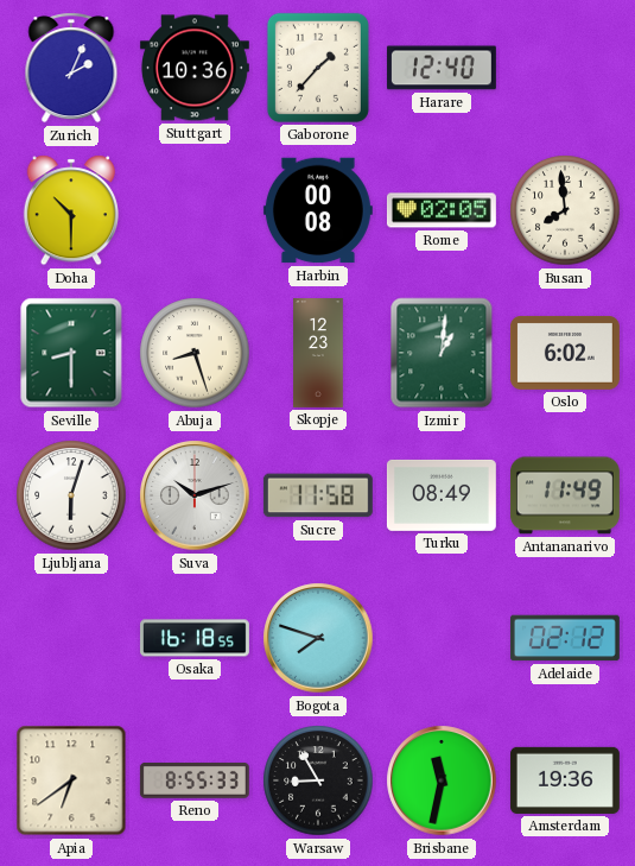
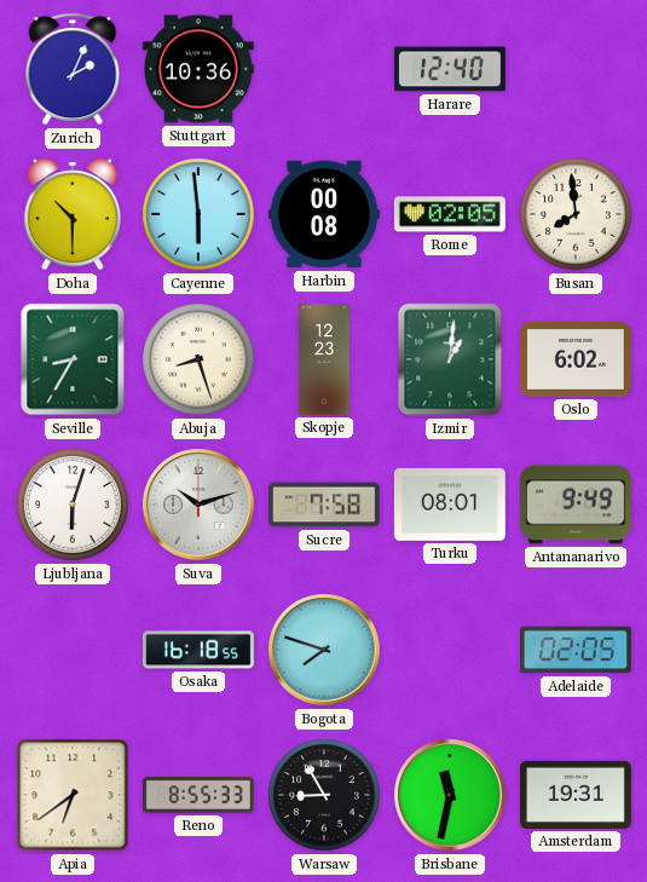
Gaborone: 1:37 -> none (318, 68)
Cayenne: none -> 5:59 (198, 214)
Seville: 8:30 -> 8:35 (73, 359)
Sucre: 11:58 -> 7:58 (324, 505)
Turku: 08:49 -> 08:01 (450, 505)
Antananarivo: 11:49 -> 9:49 (576, 505)
Adelaide: 02:12 -> 02:05 (576, 650)
Amsterdam: 19:36 -> 19:31 (576, 795)
